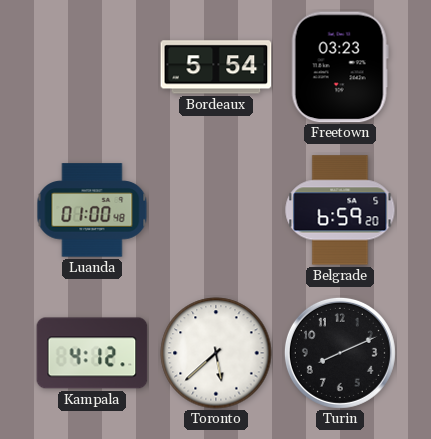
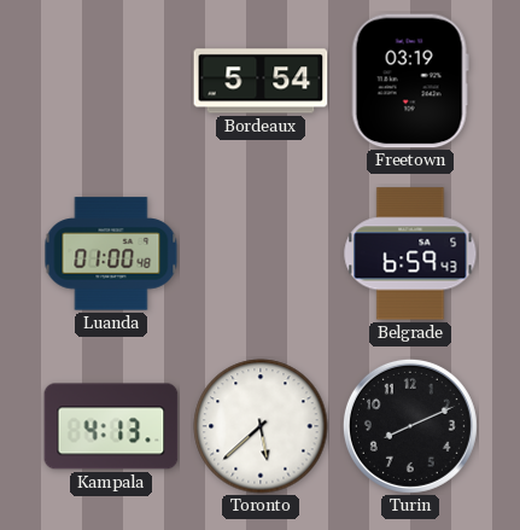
Freetown: 03:23 -> 03:19 (410, 81)
Belgrade: 6:59:20 -> 6:59:43 (410, 254)
Kampala: 4:12 -> 4:13 (111, 426)
